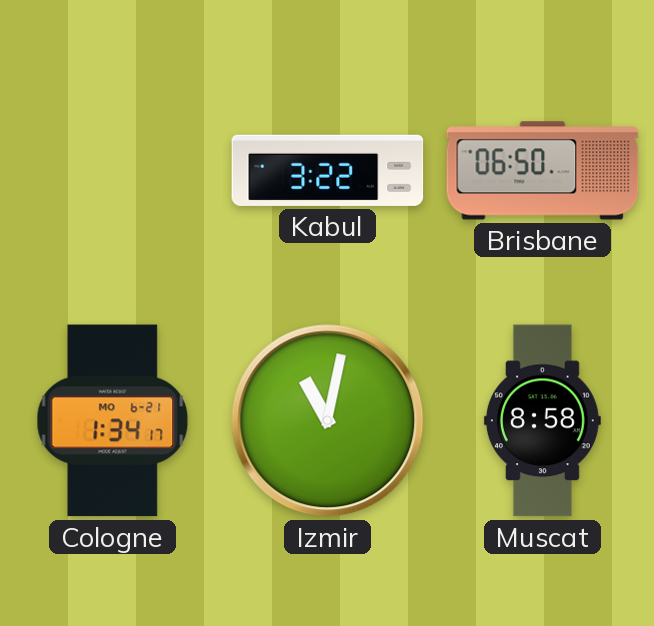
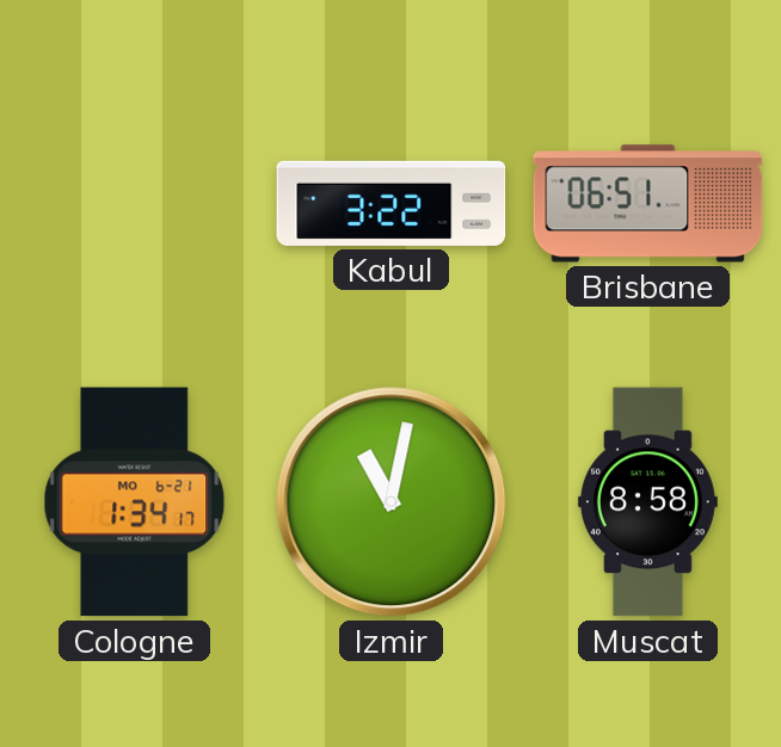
Brisbane: 06:50 -> 06:51 (648, 204)
